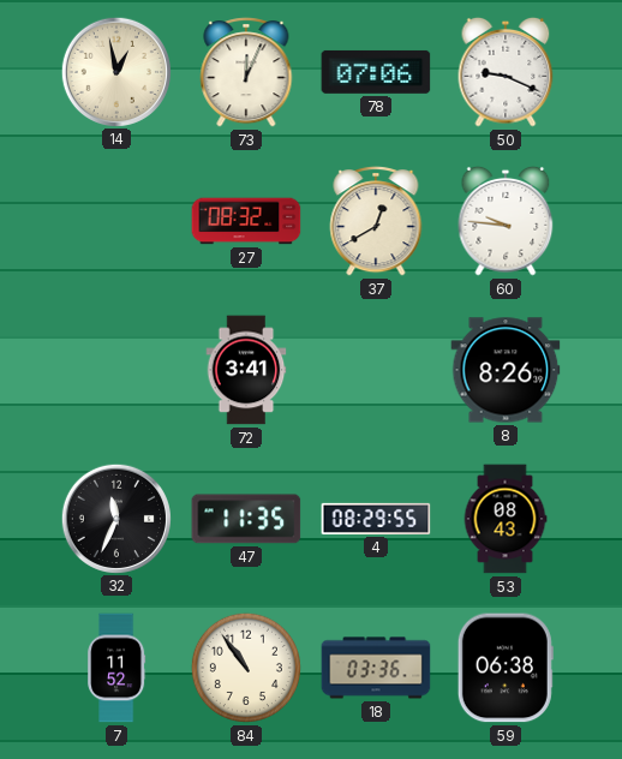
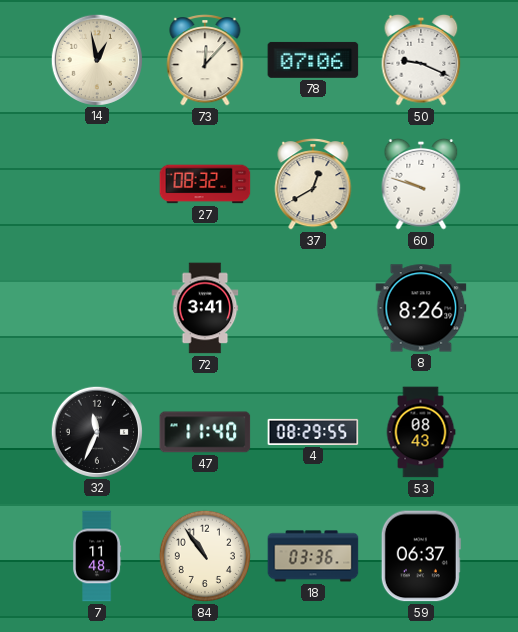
73: 12:04 -> 12:07 (205, 60)
60: 9:46 -> 9:48 (421, 184)
47: 11:35 -> 11:40 (205, 432)
7: 11:52 -> 11:48 (98, 556)
59: 06:38 -> 06:37 (421, 556)
